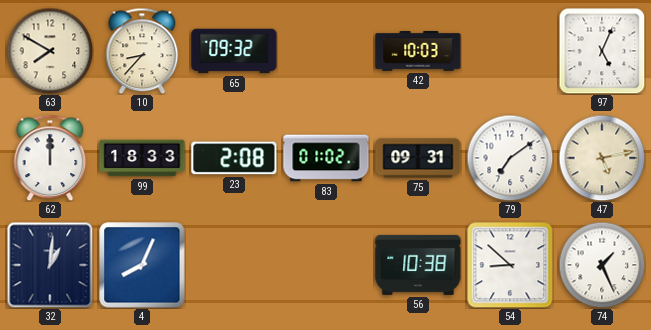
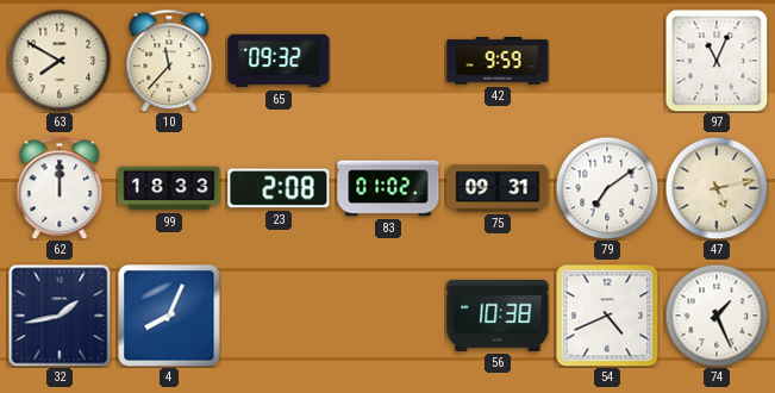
10: 8:37 -> 11:37 (169, 61)
42: 10:03 -> 9:59 (498, 62)
97: 5:04 -> 11:04 (717, 61)
32: 1:01 -> 1:43 (60, 316)
54: 8:52 -> 4:41 (607, 316)
